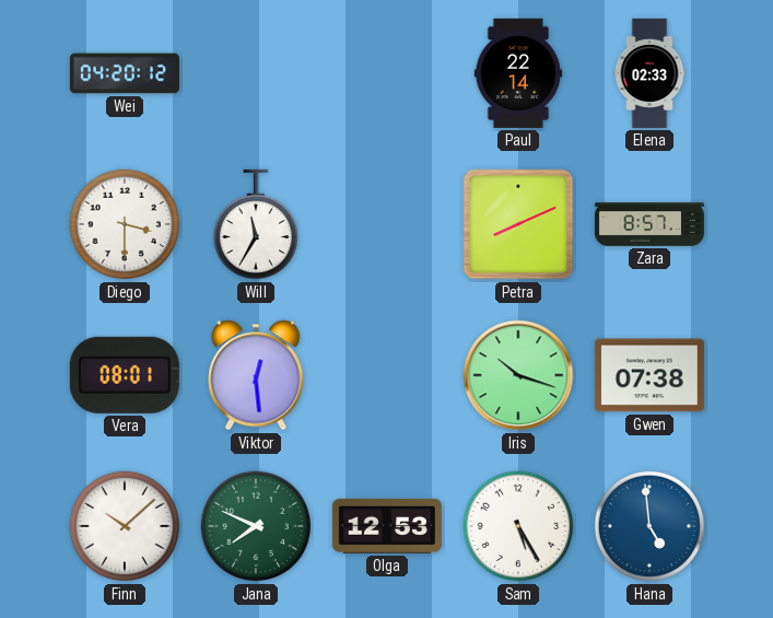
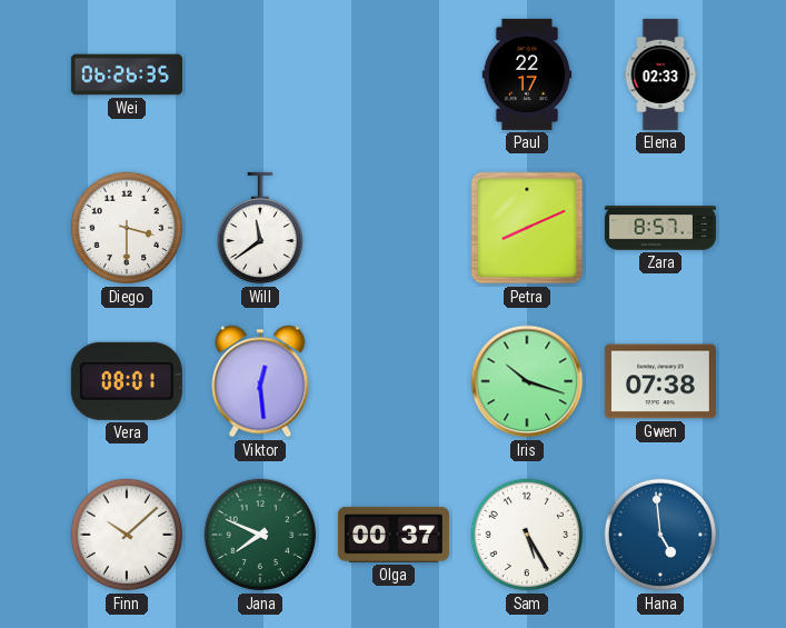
Wei: 04:20 -> 06:26 (127, 74)
Paul: 22:14 -> 22:17 (527, 74)
Will: 11:35 -> 11:39 (259, 228)
Olga: 12:53 -> 00:37 (394, 535)
